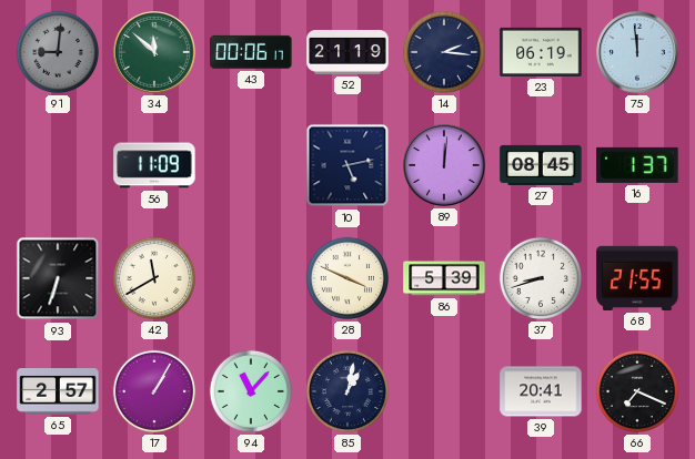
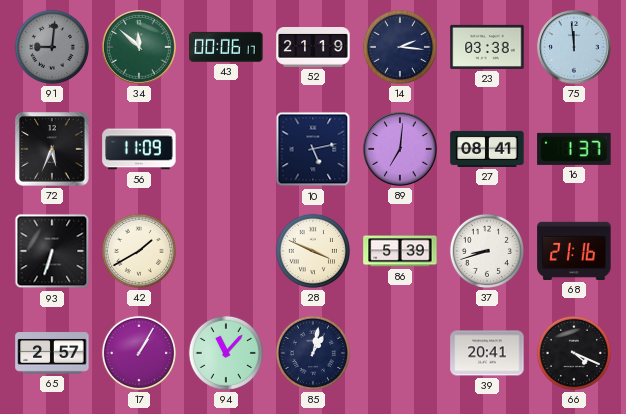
23: 06:19 -> 03:38 (487, 47)
72: none -> 5:34 (52, 149)
89: 12:01 -> 7:01 (400, 149)
27: 08:45 -> 08:41 (487, 149)
42: 11:40 -> 1:40 (139, 251)
68: 21:55 -> 21:16 (574, 251)
66: 7:19 -> 4:19 (574, 353)
